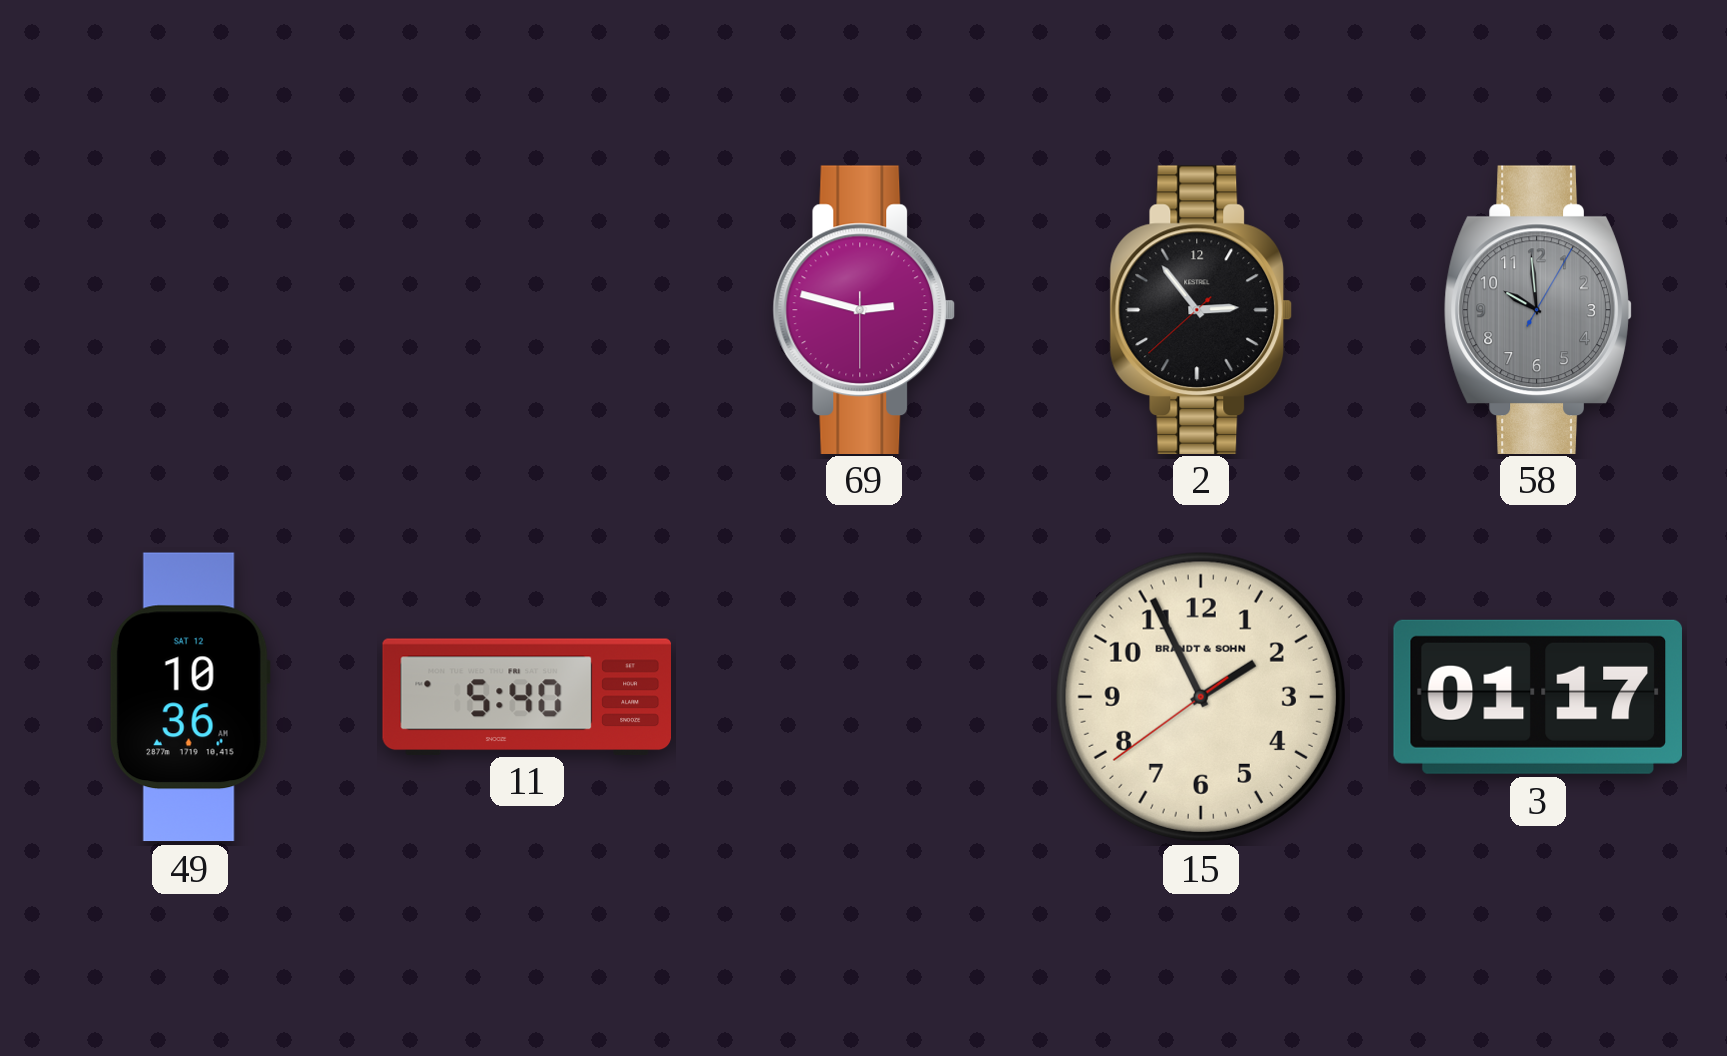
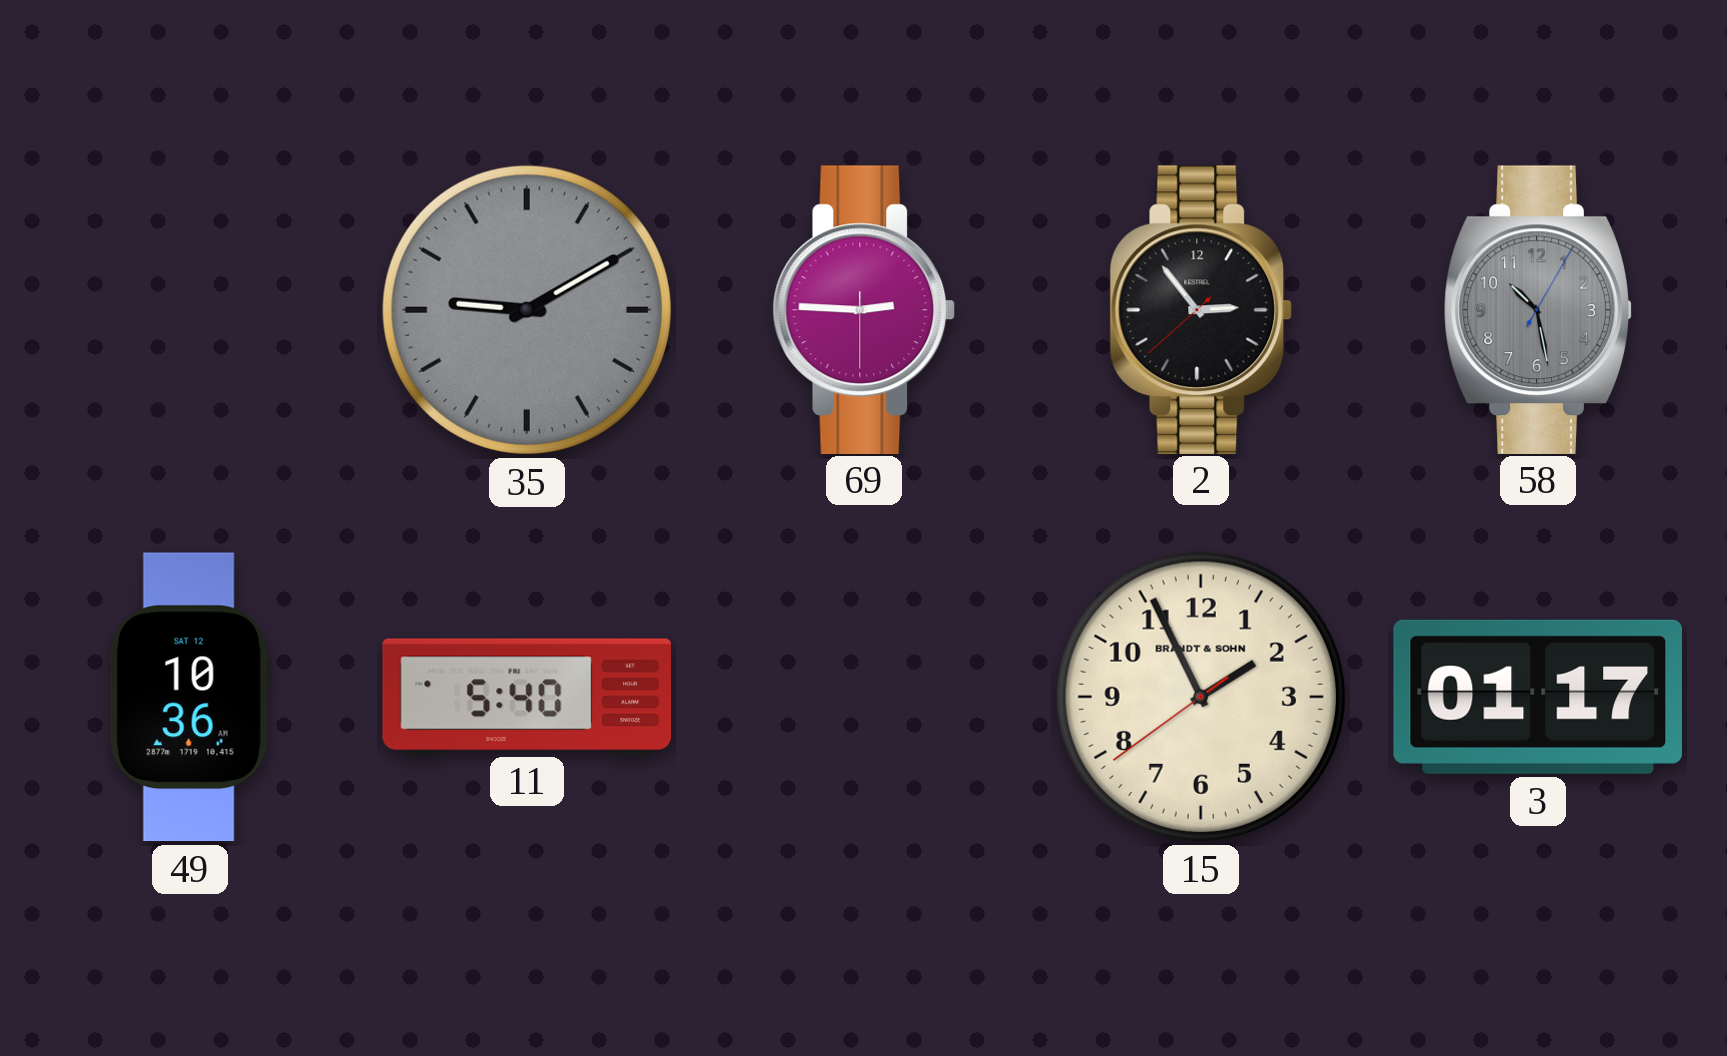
35: none -> 9:10 (527, 310)
69: 2:47 -> 2:45 (864, 309)
58: 9:59 -> 10:28 (1538, 309)
